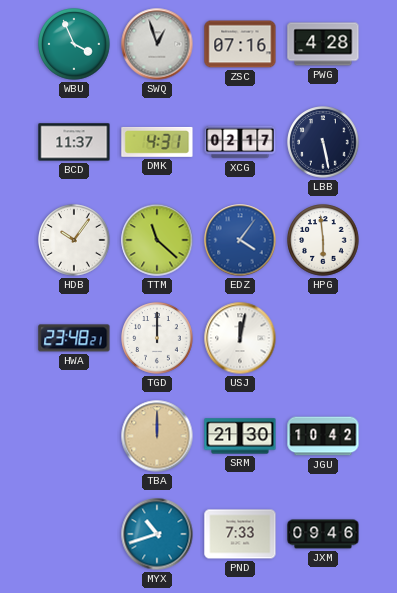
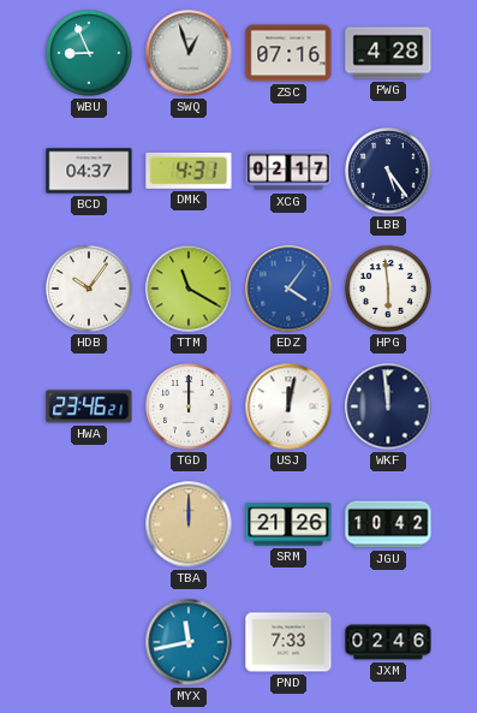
WBU: 3:56 -> 8:56 (89, 53)
BCD: 11:37 -> 04:37 (89, 171)
LBB: 5:28 -> 5:24 (388, 171)
TTM: 11:22 -> 11:20 (189, 289)
HWA: 23:48 -> 23:46 (89, 406)
WKF: none -> 11:59 (388, 406)
SRM: 21:30 -> 21:26 (288, 524)
MYX: 10:42 -> 11:43 (189, 642)
JXM: 09:46 -> 02:46 (388, 642)
